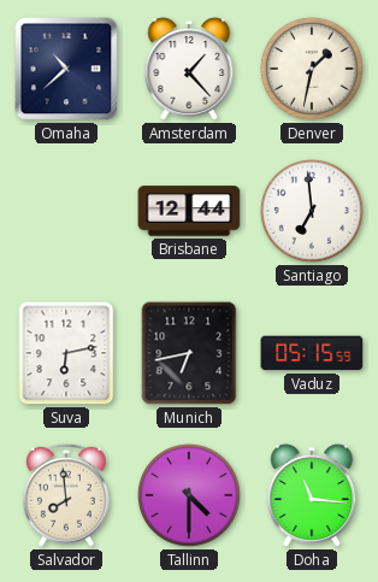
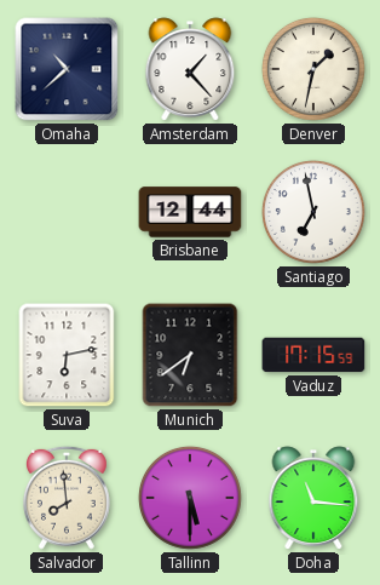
Santiago: 6:59 -> 6:58 (313, 212)
Munich: 6:43 -> 6:39 (190, 355)
Vaduz: 05:15 -> 17:15 (313, 355)
Tallinn: 4:30 -> 5:30 (190, 498)
